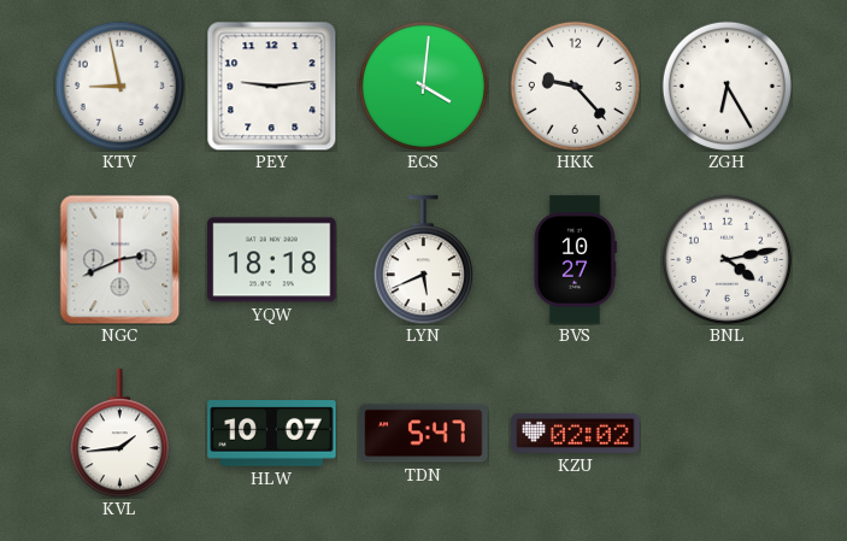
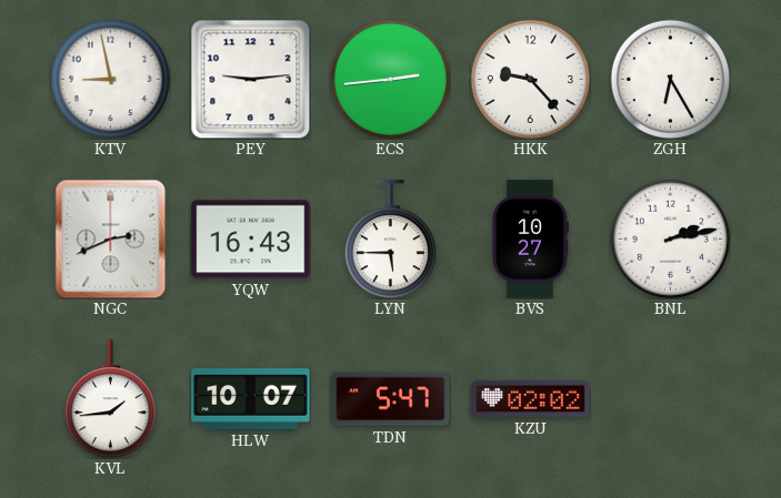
ECS: 4:01 -> 2:44 (390, 79)
YQW: 18:18 -> 16:43 (251, 240)
LYN: 5:41 -> 5:45 (390, 240)
BNL: 4:13 -> 2:13 (670, 238)
